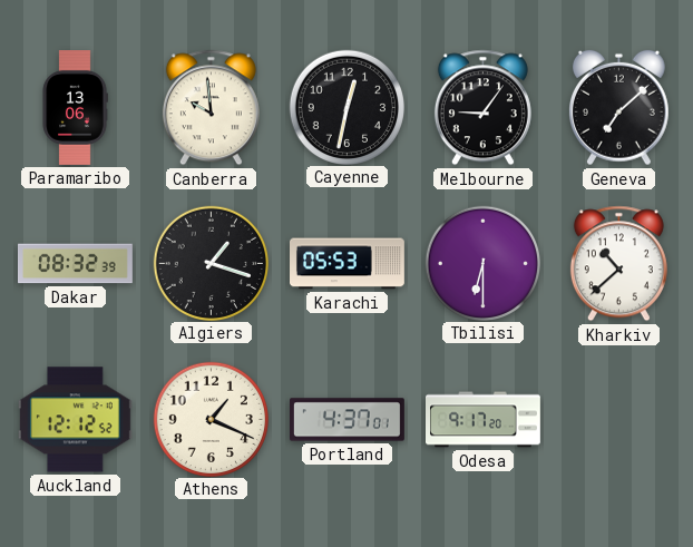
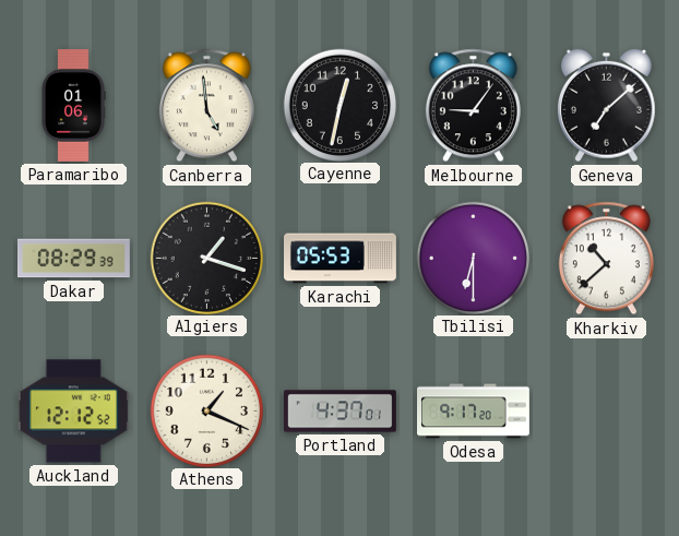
Paramaribo: 13:06 -> 01:06 (73, 106)
Canberra: 9:59 -> 4:59 (206, 106)
Dakar: 08:32 -> 08:29 (74, 259)
